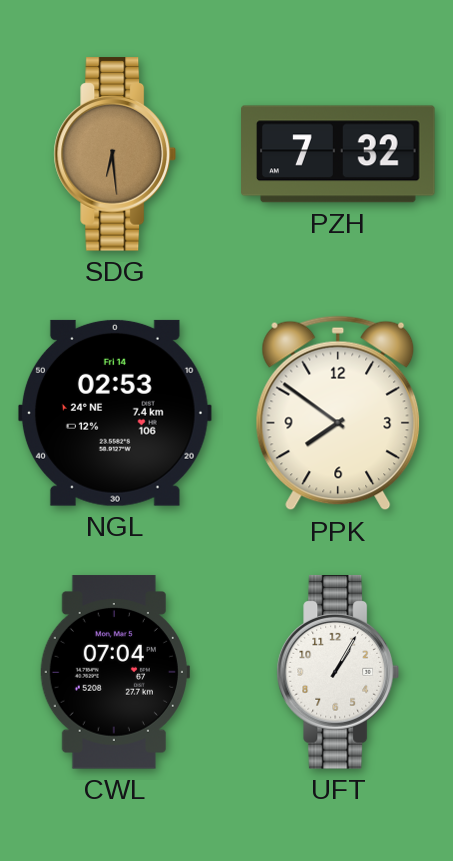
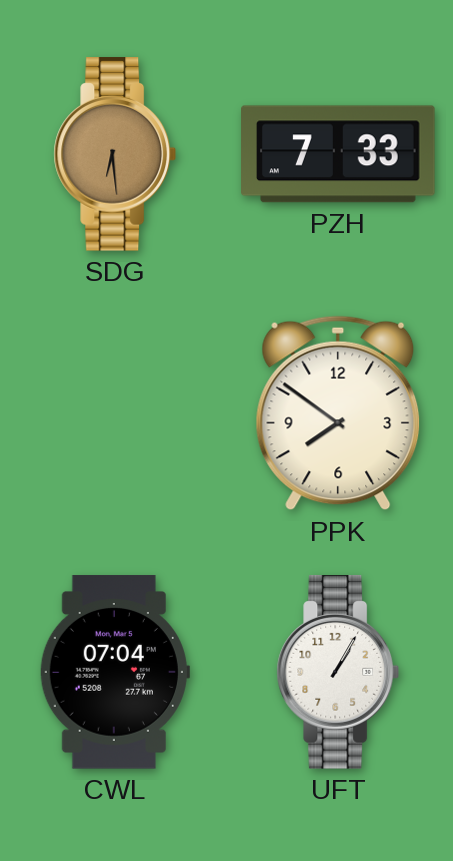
PZH: 7:32 -> 7:33 (338, 154)
NGL: 02:53 -> none (115, 413)
